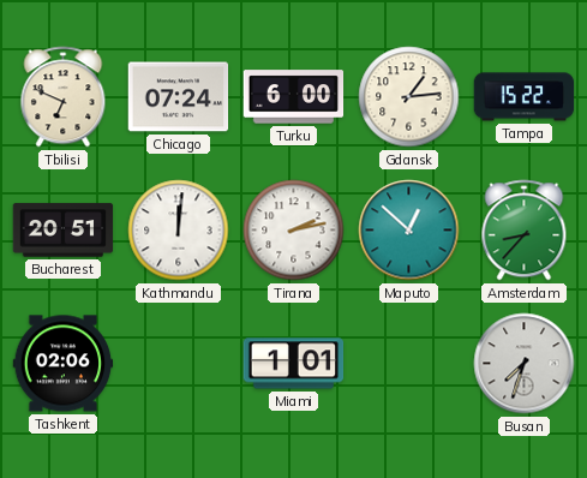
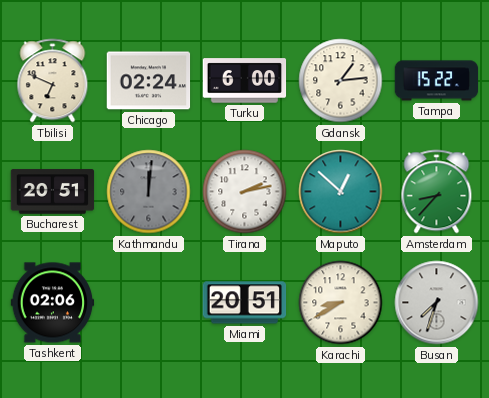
Chicago: 07:24 -> 02:24 (149, 81)
Kathmandu dial: white -> grey (149, 192)
Miami: 1:01 -> 20:51 (245, 303)
Karachi: none -> 8:40 (341, 303)
